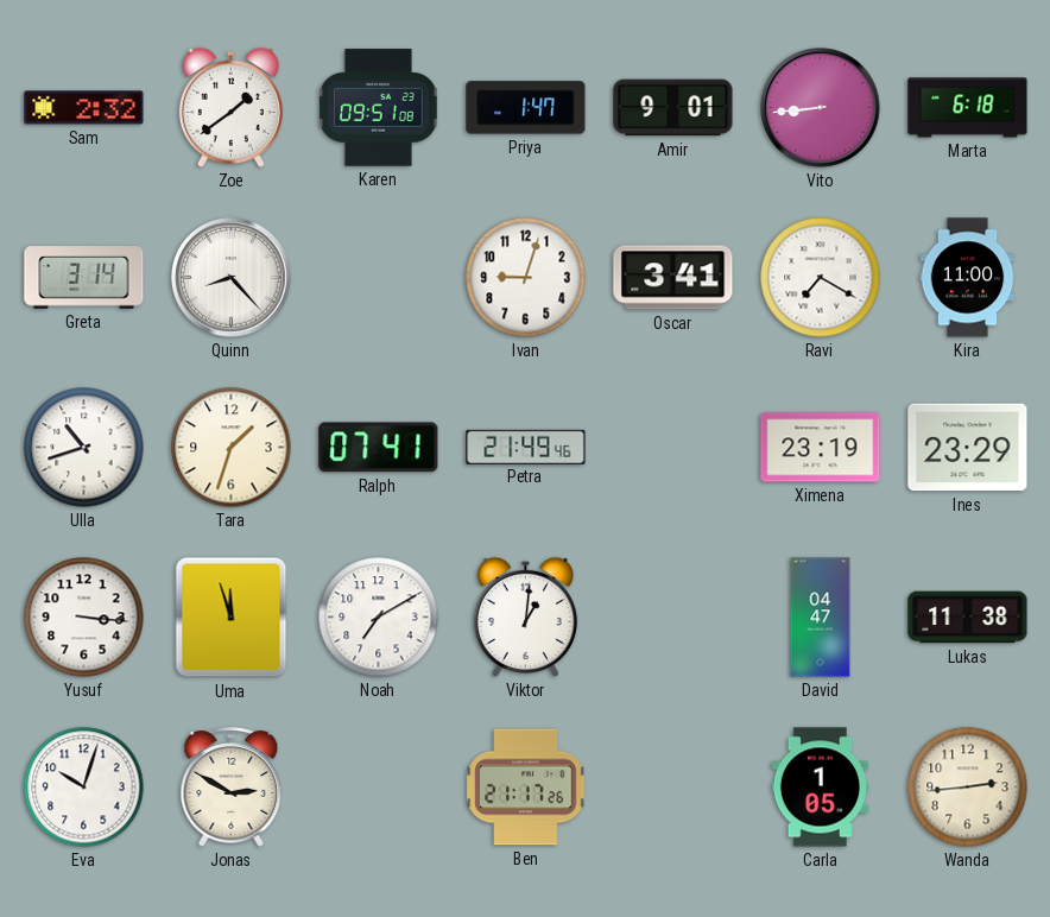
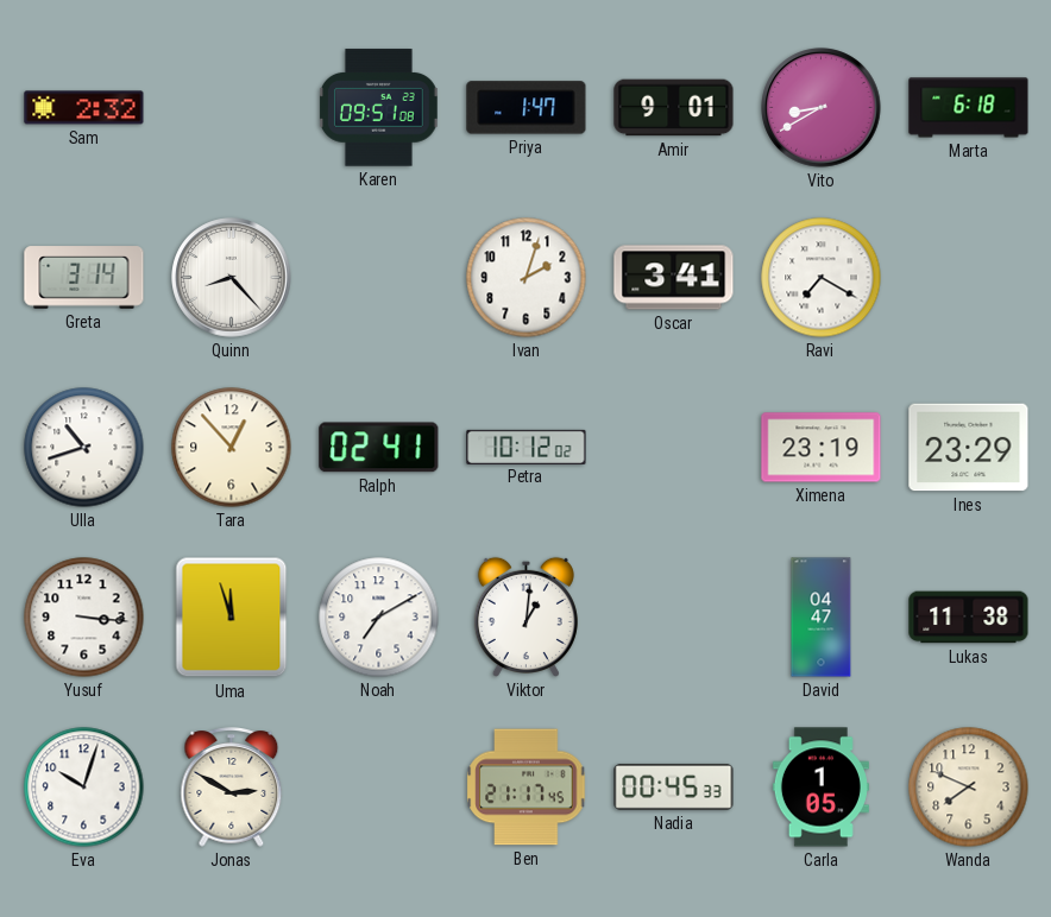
Zoe: 1:39 -> none (230, 107)
Vito: 8:44 -> 8:40 (822, 108)
Ivan: 9:03 -> 2:03 (527, 278)
Kira: 11:00 -> none (968, 278)
Tara: 1:33 -> 12:53 (232, 448)
Ralph: 07:41 -> 02:41 (379, 448)
Petra: 21:49 -> 10:12 (527, 447)
Ben: 21:17:26 -> 21:17:45 (527, 788)
Nadia: none -> 00:45 (674, 786)
Wanda: 2:44 -> 7:49 (969, 788)
